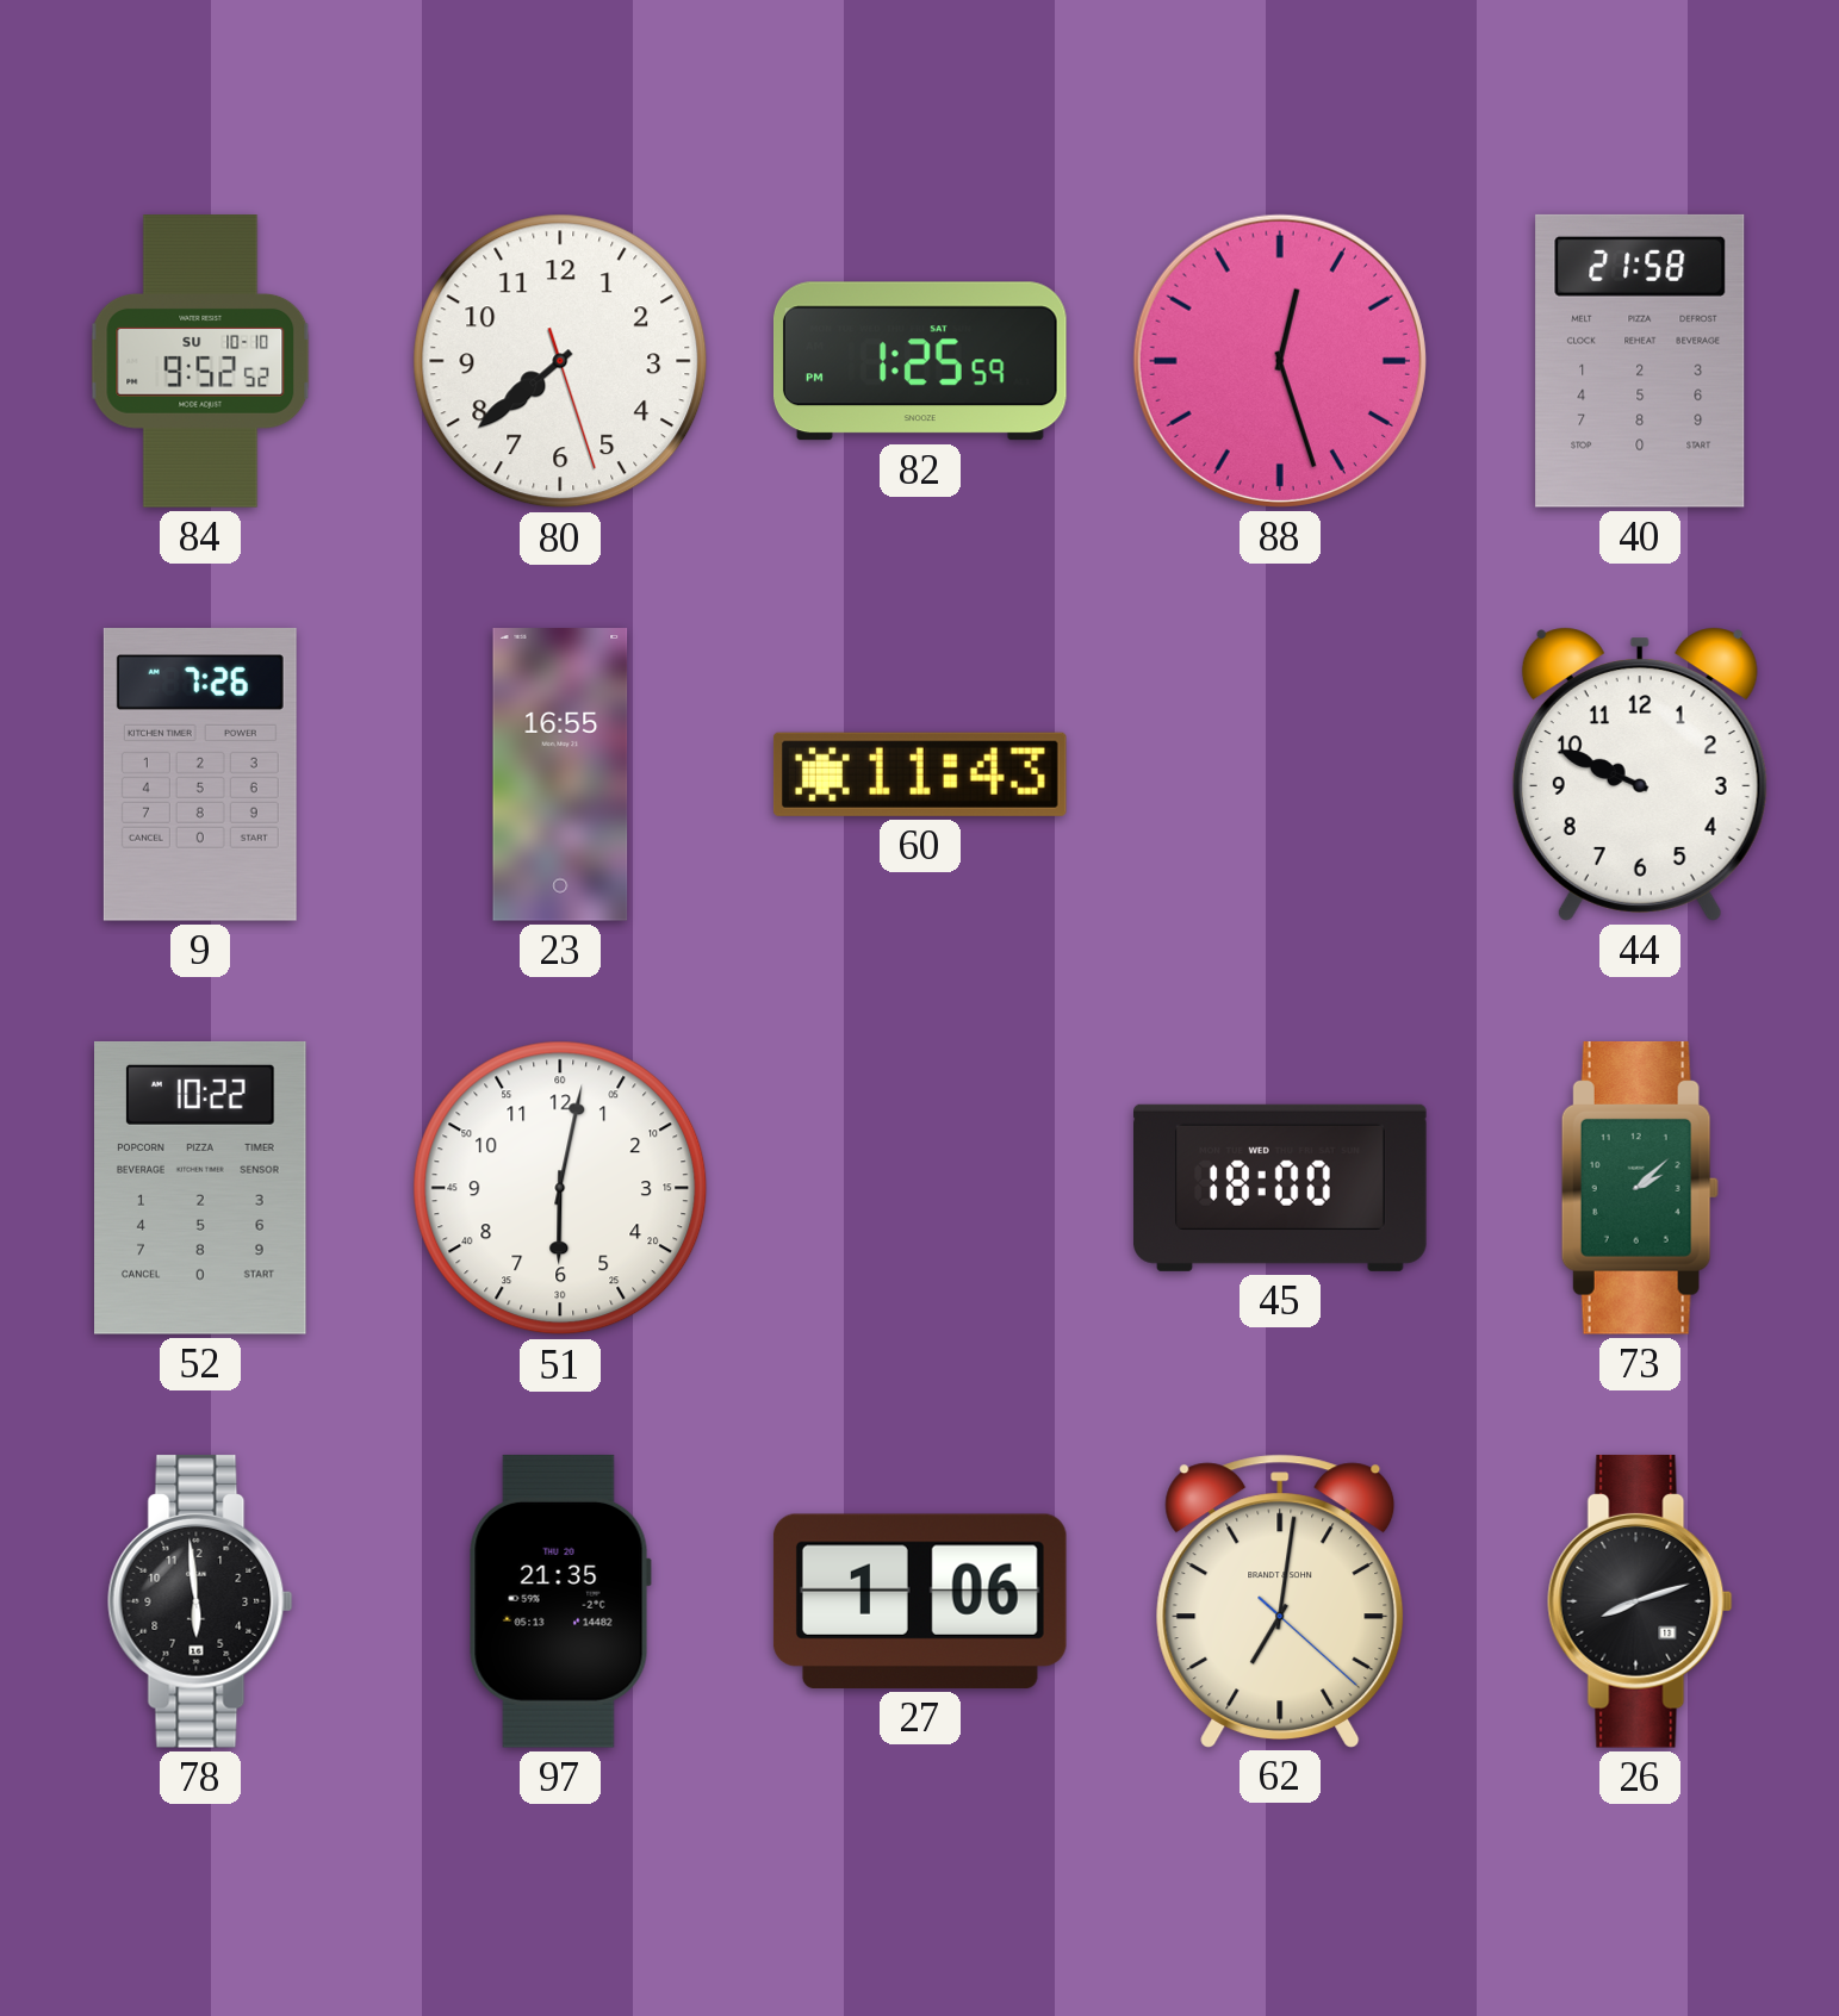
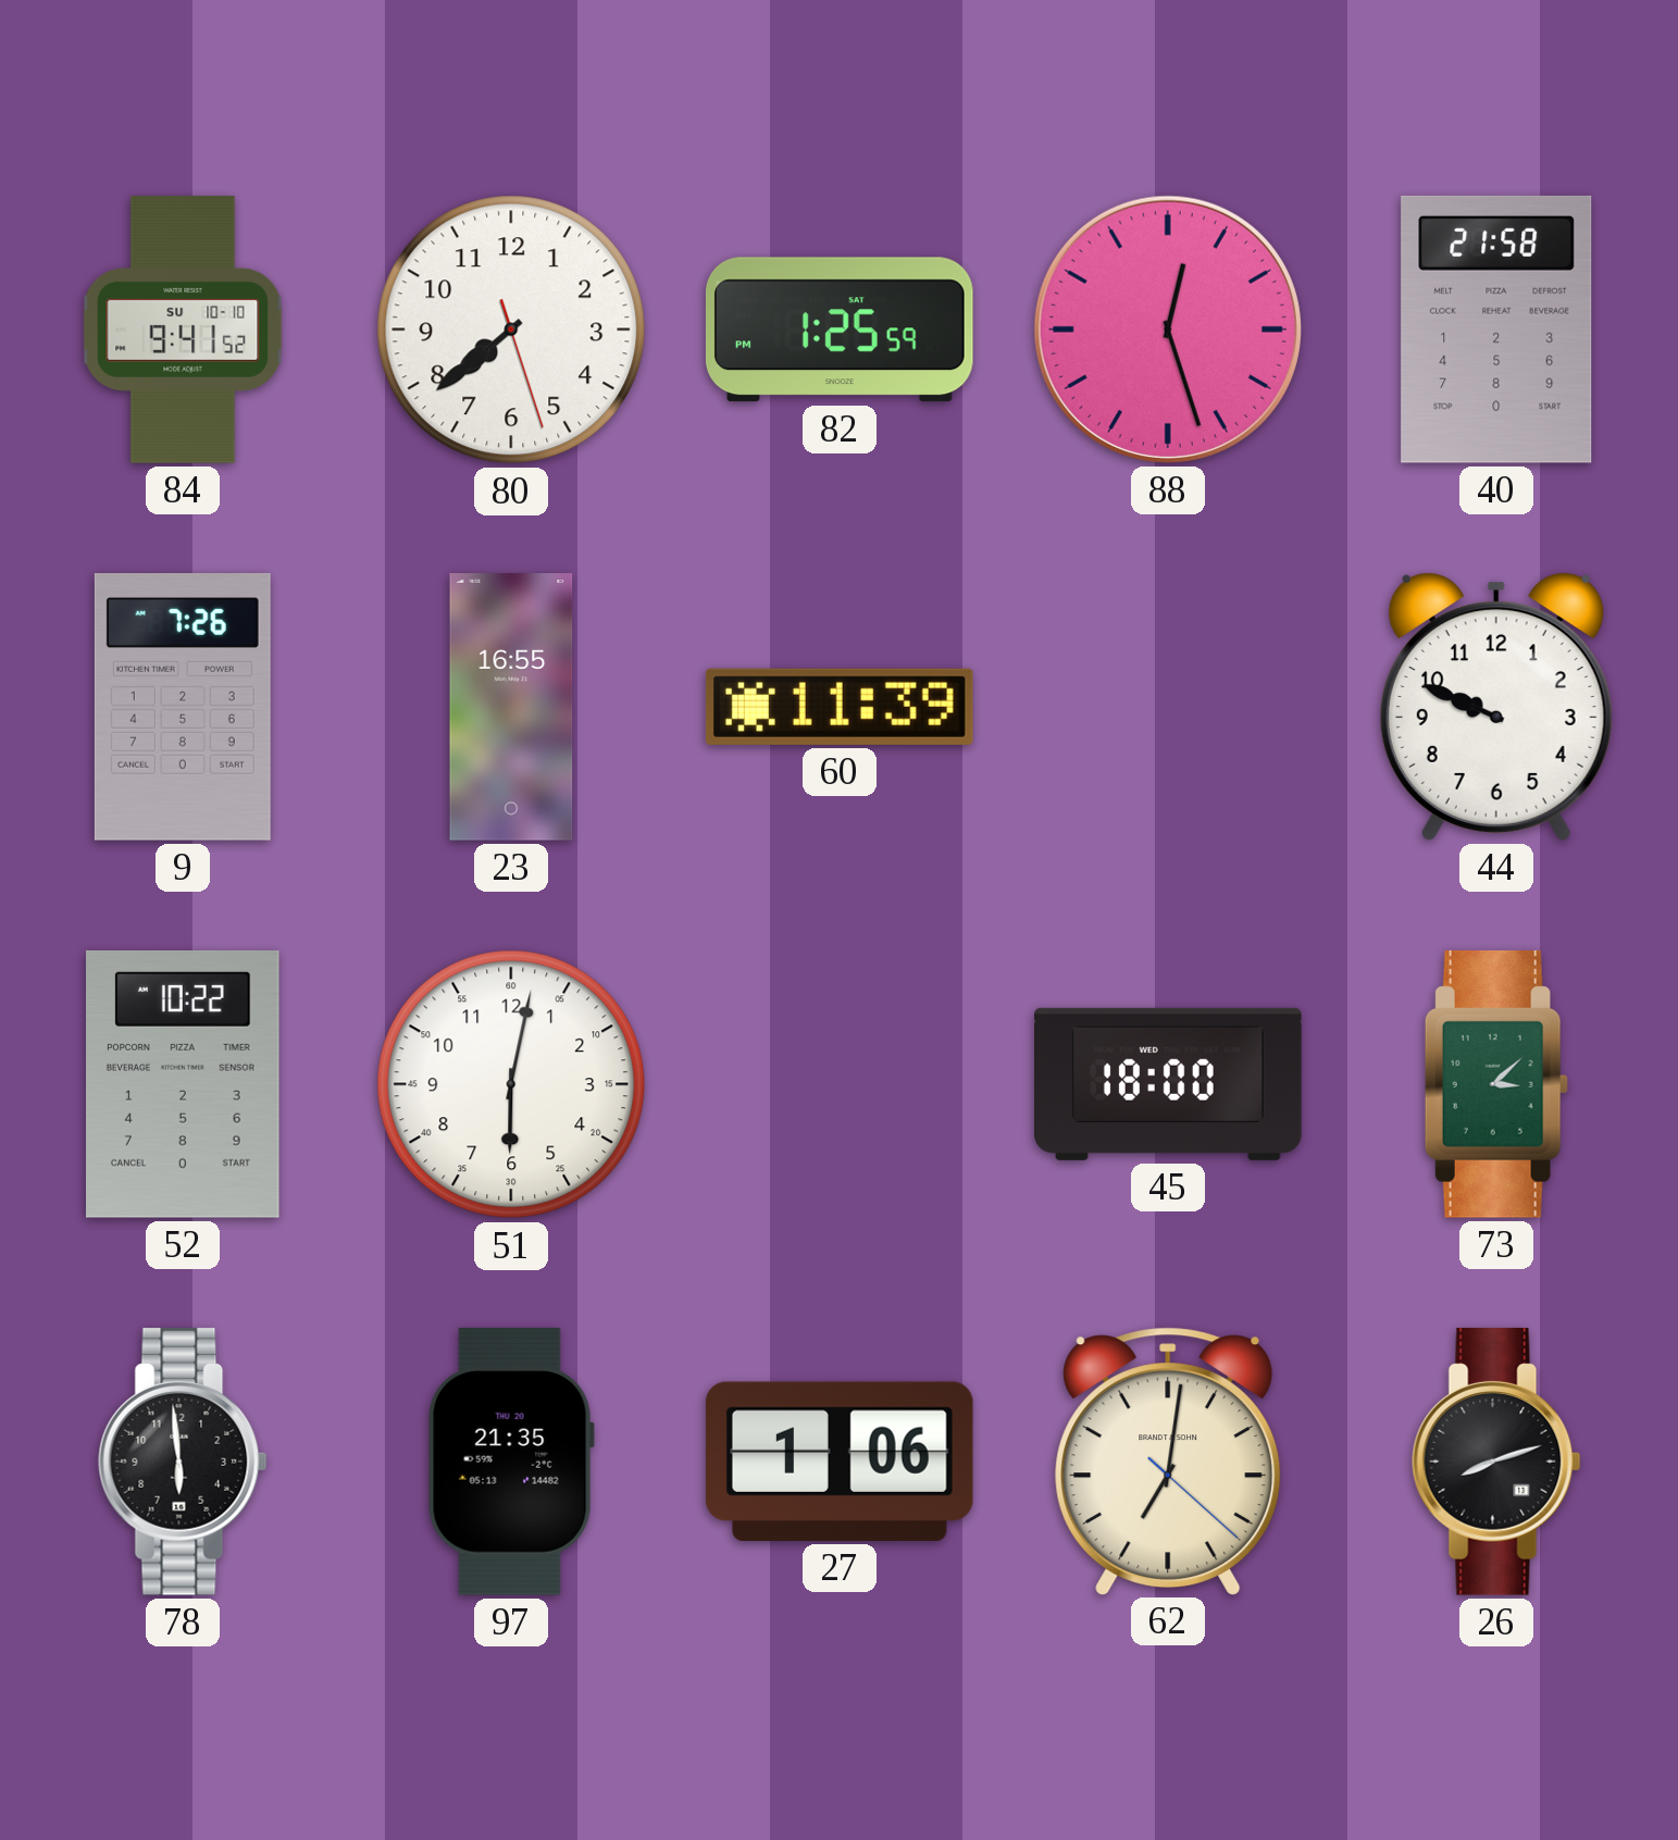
84: 9:52 -> 9:41 (183, 330)
60: 11:43 -> 11:39 (840, 707)
73: 2:08 -> 3:08 (1496, 1084)
